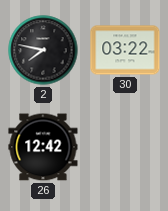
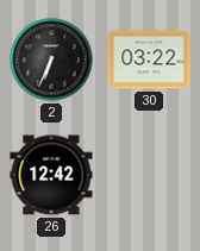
2: 7:47 -> 6:34 (51, 59)
